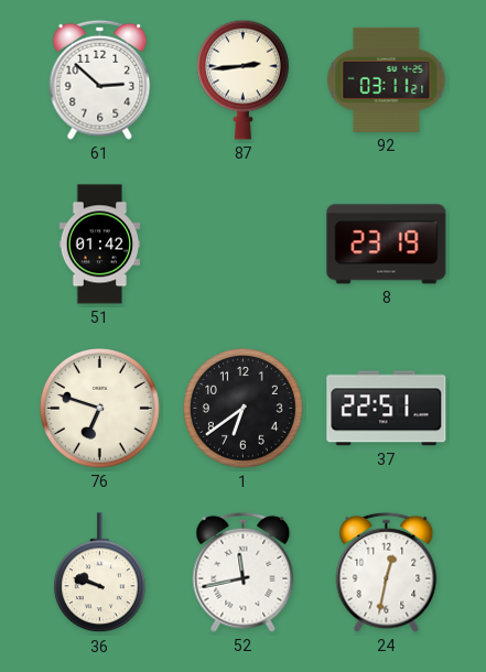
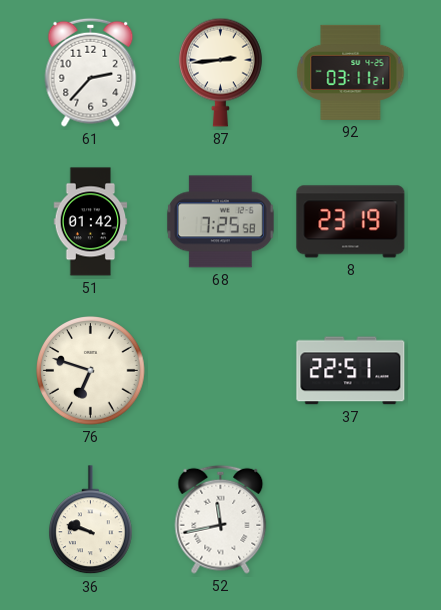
61: 2:52 -> 2:37 (91, 72)
68: none -> 7:25 (220, 222)
1: 6:39 -> none (244, 409)
24: 12:32 -> none (387, 572)
